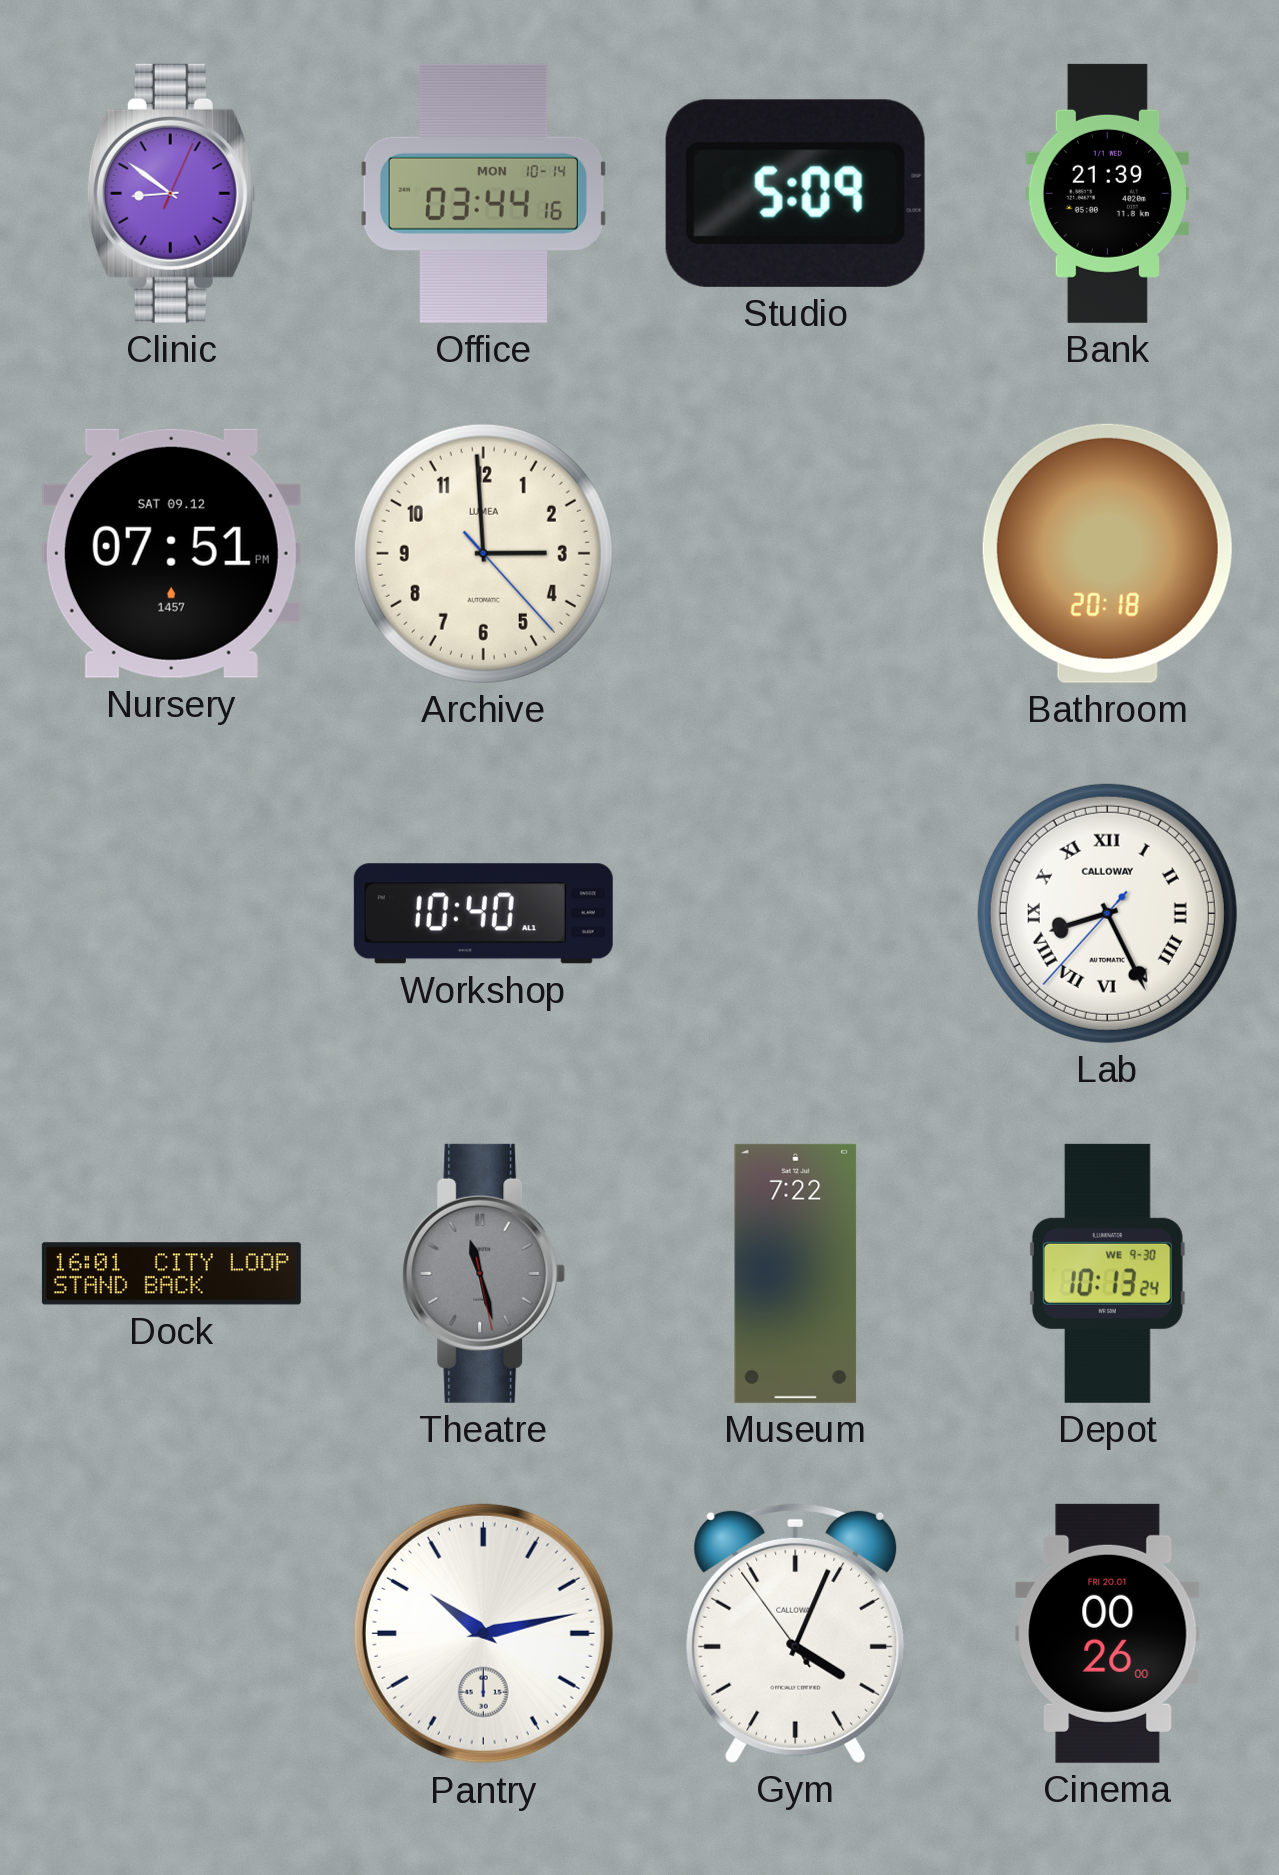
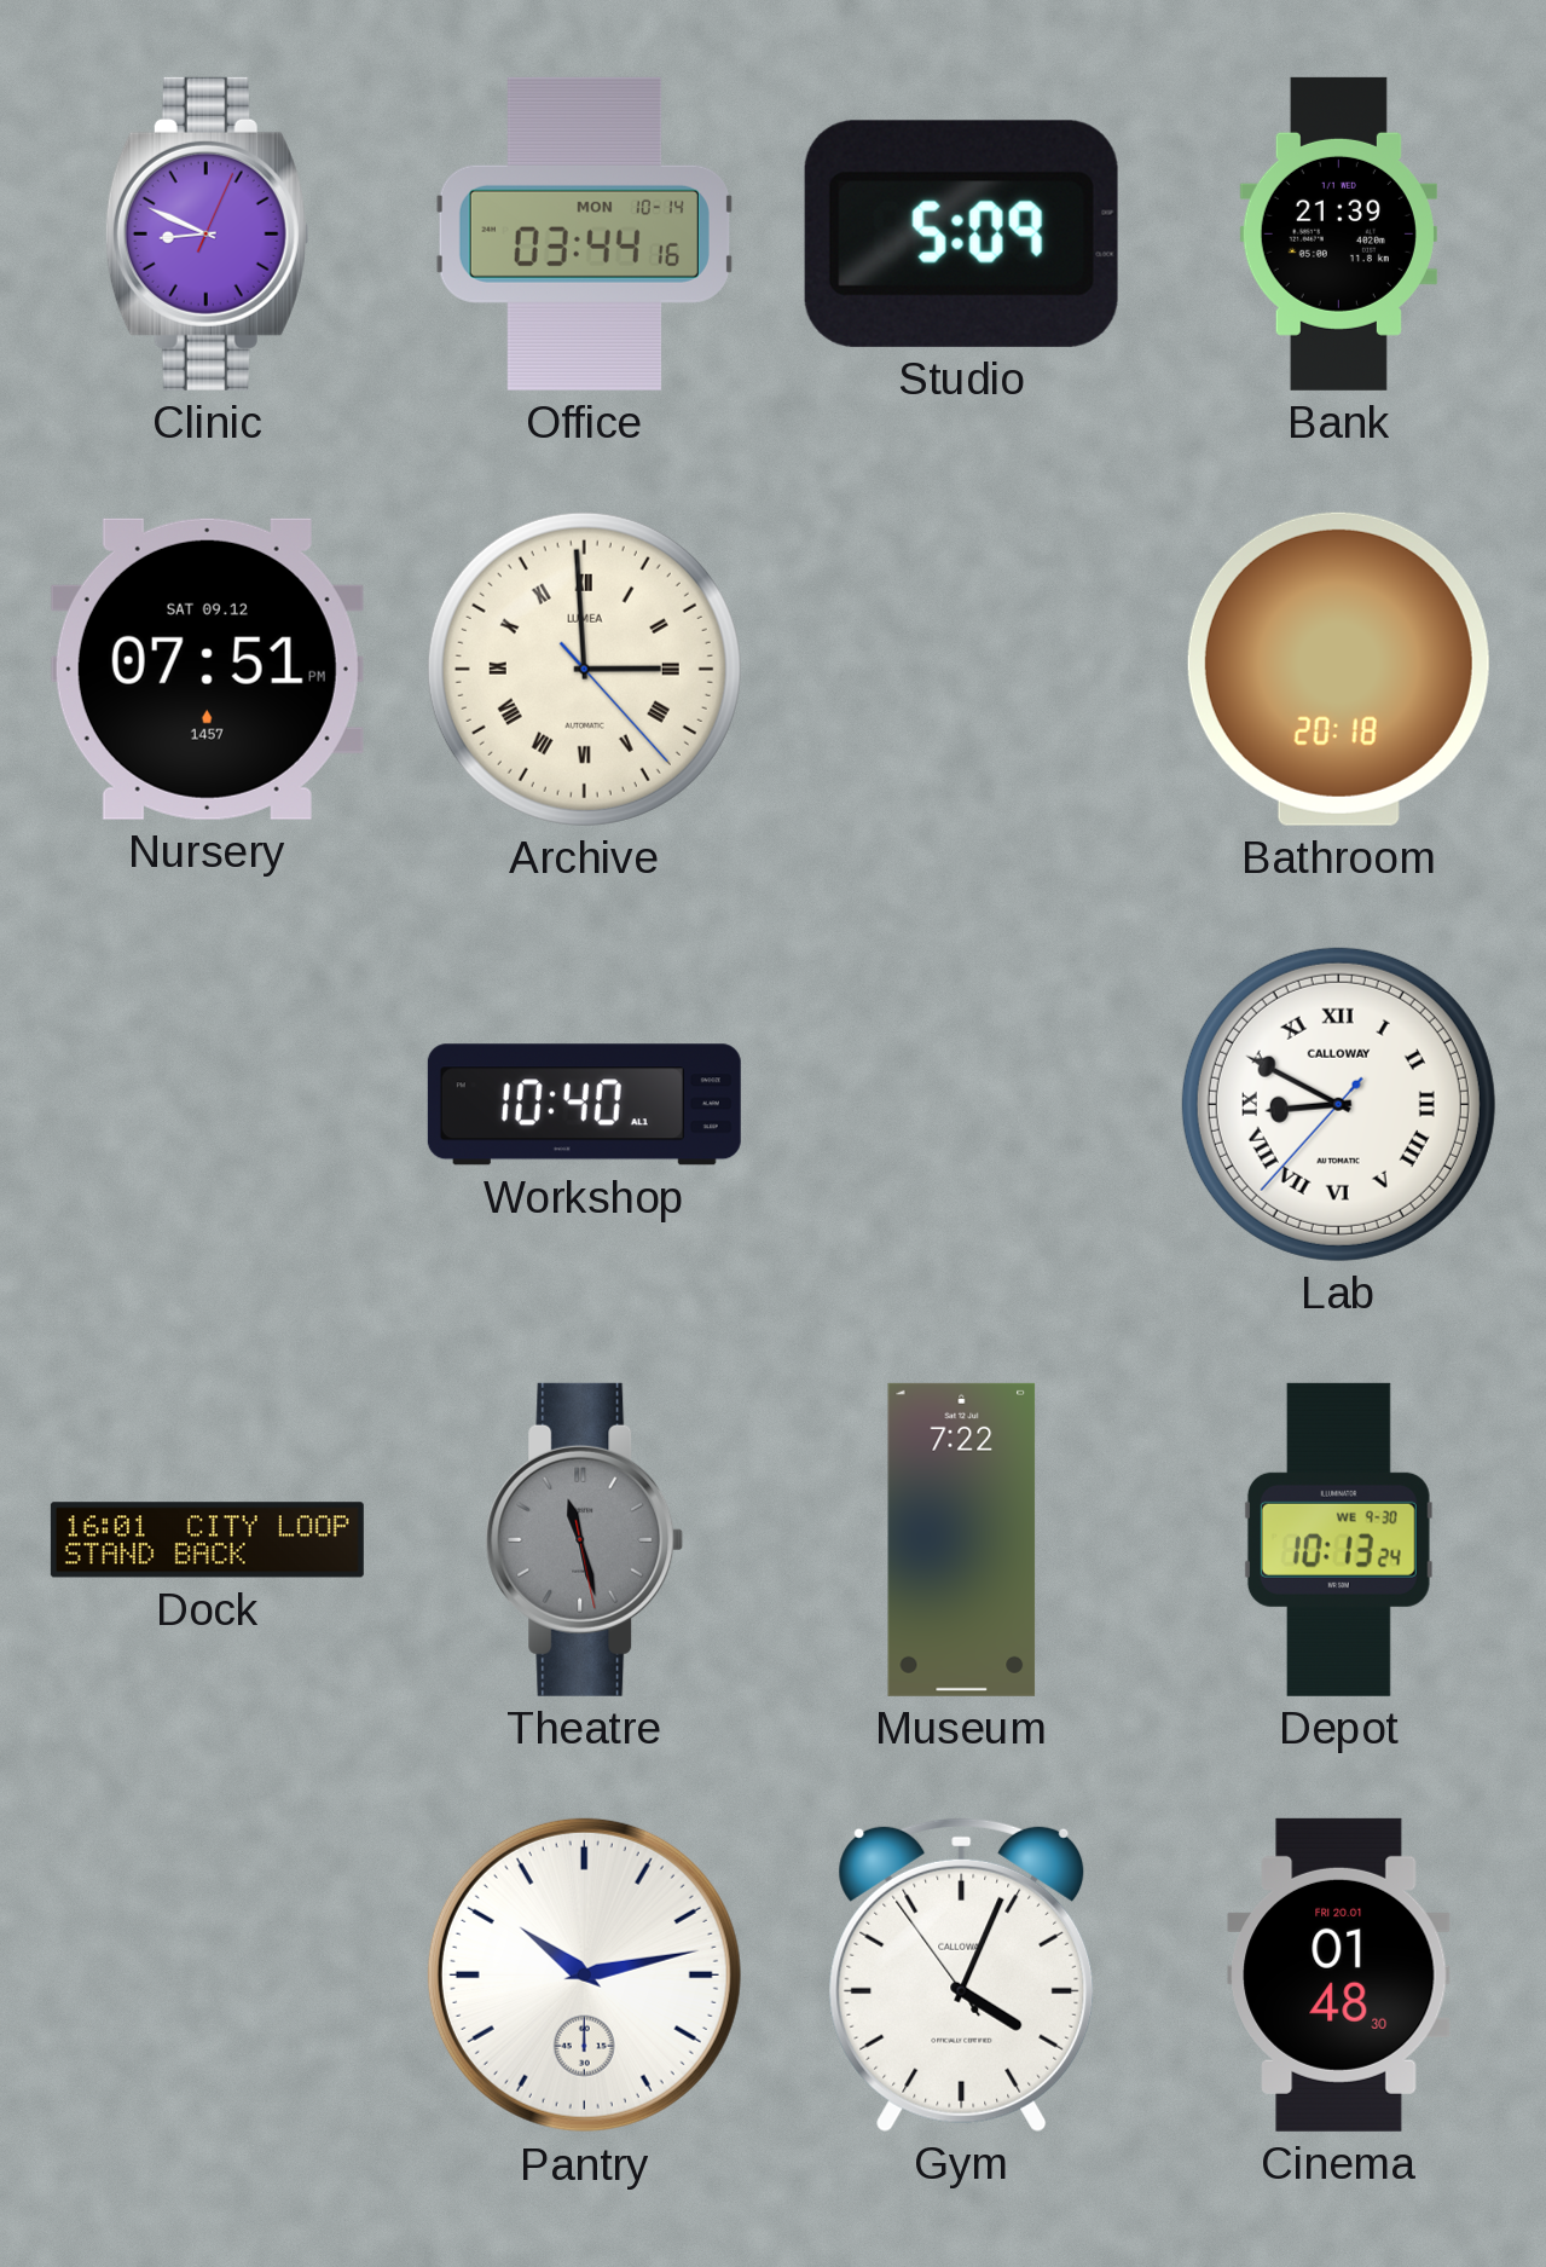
Clinic: 8:51 -> 8:49 (207, 233)
Archive numerals: Arabic -> Roman (584, 669)
Lab: 8:25 -> 8:49 (1338, 1104)
Cinema: 00:26 -> 01:48 (1339, 1974)
